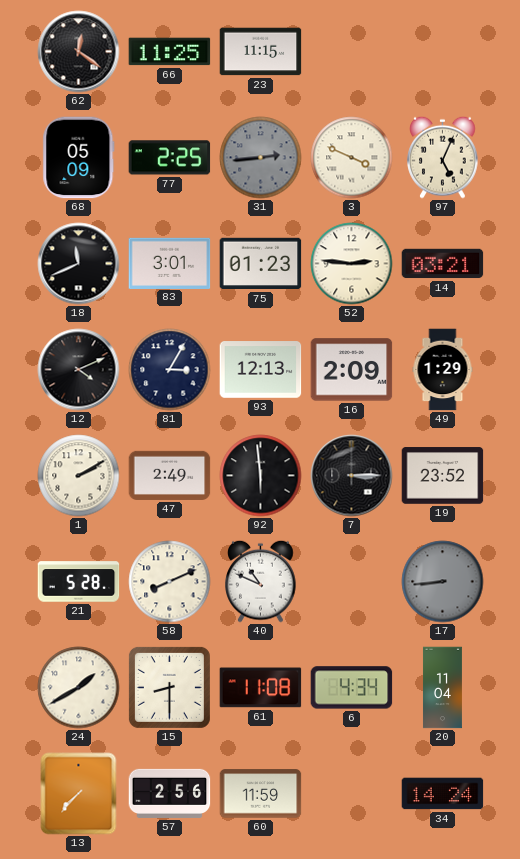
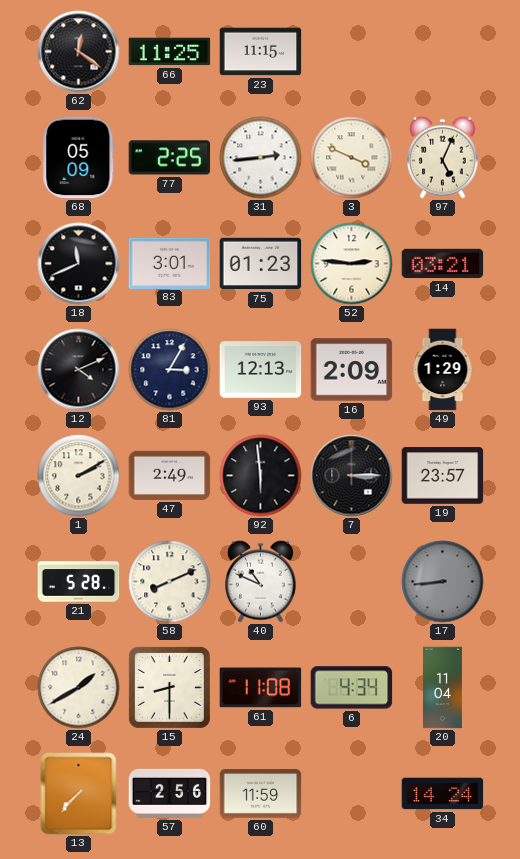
31 dial: grey -> white (261, 158)
19: 23:52 -> 23:57 (443, 476)
